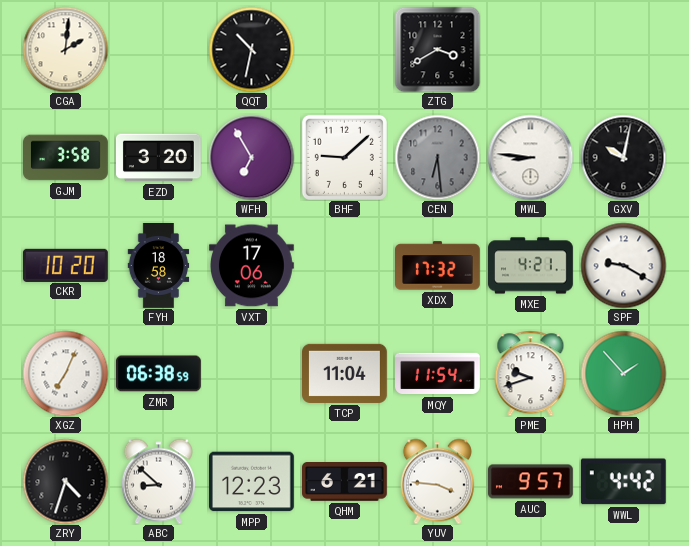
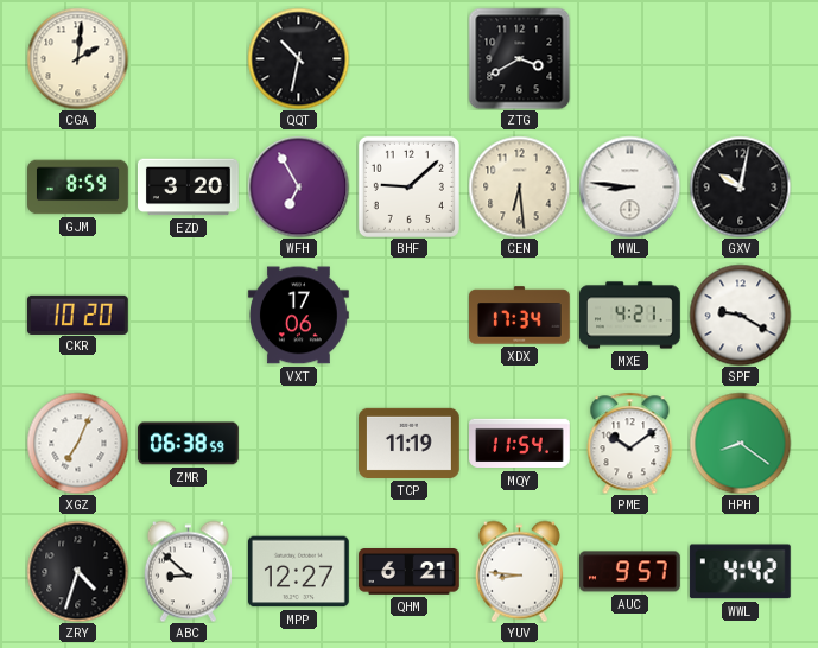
GJM: 3:58 -> 8:59 (78, 188)
CEN dial: grey -> cream (519, 186)
FYH: 18:58 -> none (159, 266)
XDX: 17:32 -> 17:34 (520, 316)
TCP: 11:04 -> 11:19 (410, 443)
PME: 9:42 -> 10:09 (630, 443)
HPH: 1:53 -> 8:21 (740, 443)
MPP: 12:23 -> 12:27 (299, 572)
YUV: 3:46 -> 8:46 (519, 571)
